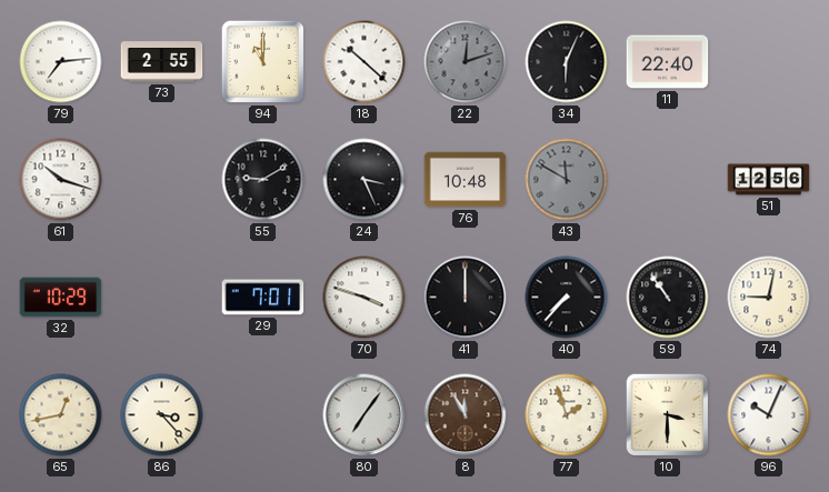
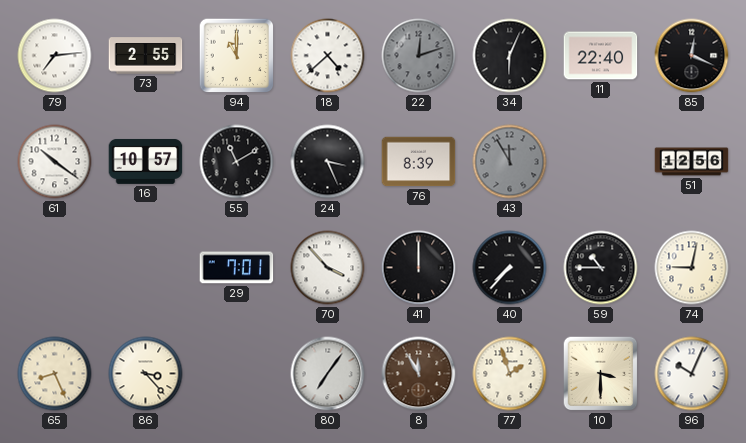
18: 10:22 -> 4:38 (328, 56)
85: none -> 12:19 (692, 56)
61: 10:18 -> 10:21 (55, 162)
16: none -> 10:57 (146, 161)
55: 9:10 -> 11:10 (237, 162)
76: 10:48 -> 8:39 (419, 162)
43: 11:50 -> 11:55 (510, 162)
32: 10:29 -> none (61, 298)
70: 3:48 -> 3:53 (328, 268)
59: 10:54 -> 10:45 (601, 268)
65: 12:43 -> 8:26 (55, 374)
